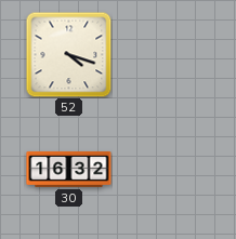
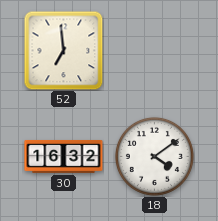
52: 4:18 -> 6:59 (63, 50)
18: none -> 4:09 (154, 156)
